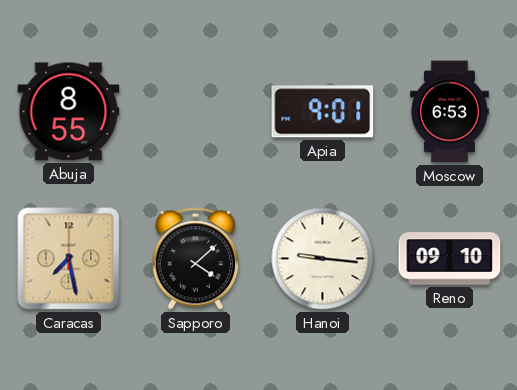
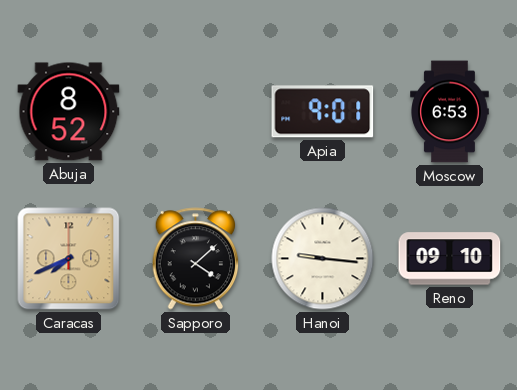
Abuja: 8:55 -> 8:52 (69, 112)
Caracas: 7:28 -> 7:41 (69, 259)
